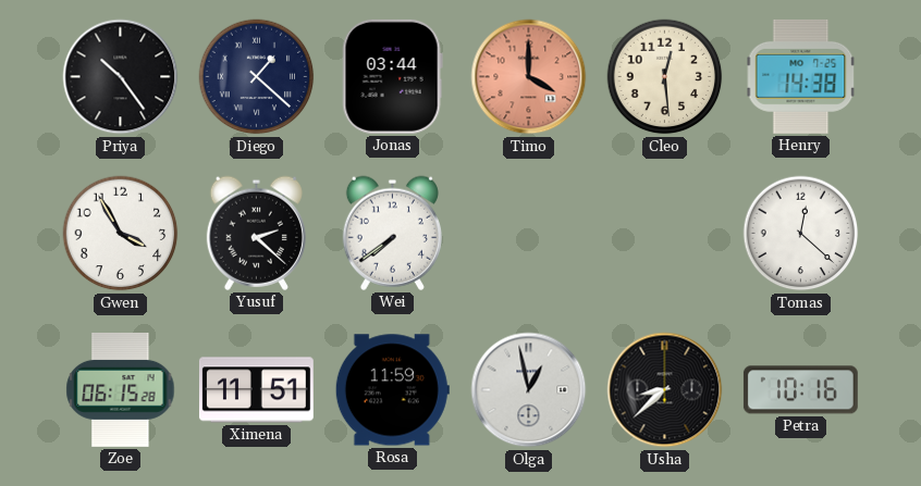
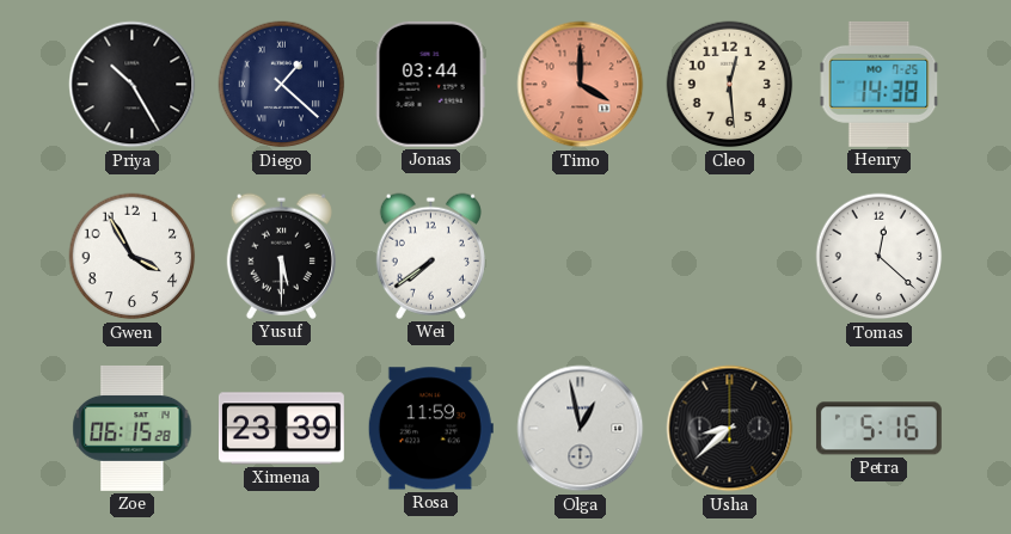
Priya: 10:24 -> 10:25 (133, 85)
Yusuf: 2:22 -> 5:30 (281, 256)
Ximena: 11:51 -> 23:39 (281, 429)
Petra: 10:16 -> 5:16 (878, 429)
